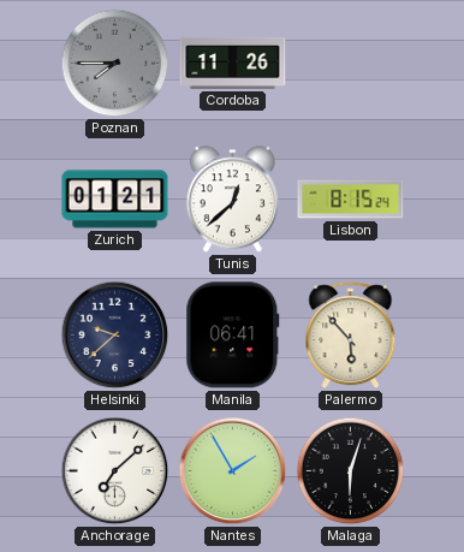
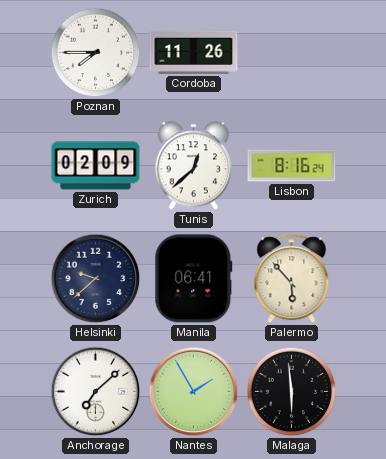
Poznan dial: grey -> white (96, 53)
Zurich: 01:21 -> 02:09 (96, 166)
Lisbon: 8:15 -> 8:16 (292, 166)
Malaga: 6:03 -> 5:59 (292, 392)
